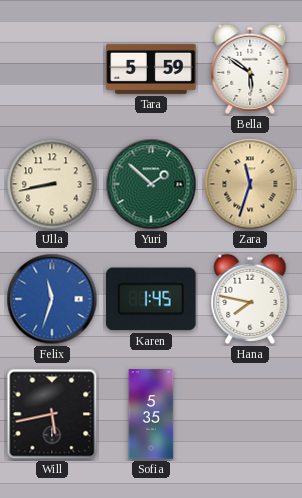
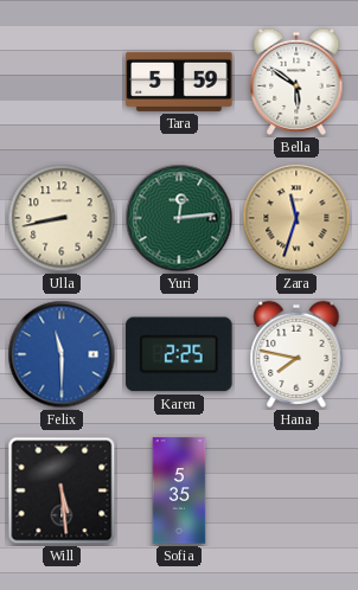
Yuri: 1:52 -> 12:14 (179, 218)
Felix: 11:33 -> 11:30 (62, 354)
Karen: 1:45 -> 2:25 (179, 354)
Will: 5:43 -> 5:29 (62, 490)
